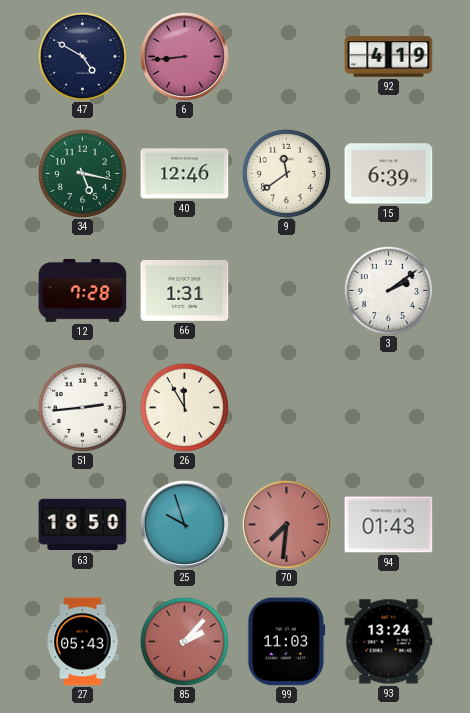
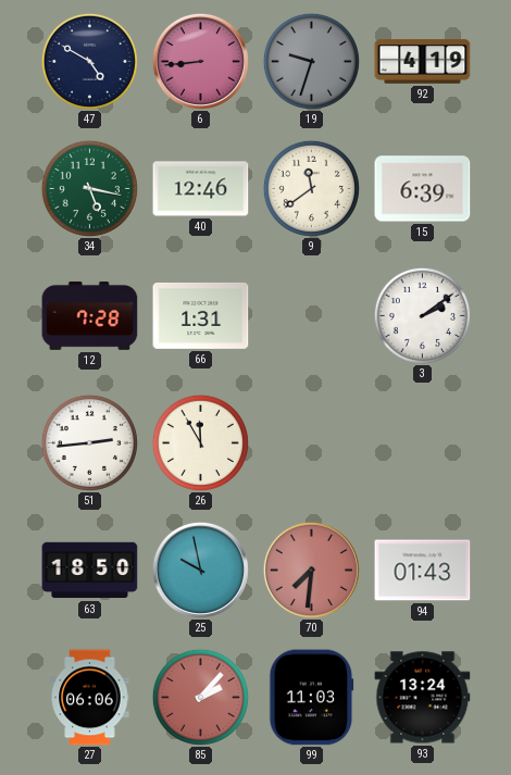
19: none -> 9:33 (311, 61)
25: 9:57 -> 9:58 (200, 570)
27: 05:43 -> 06:06 (90, 698)
